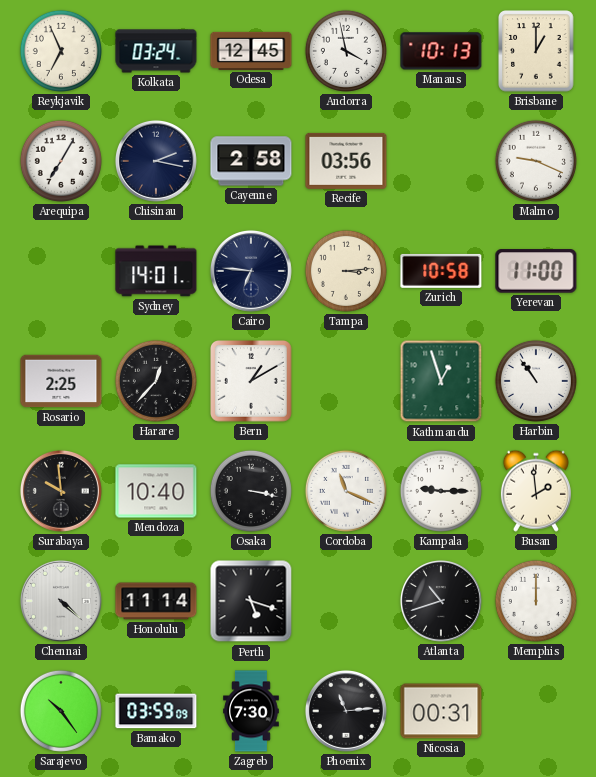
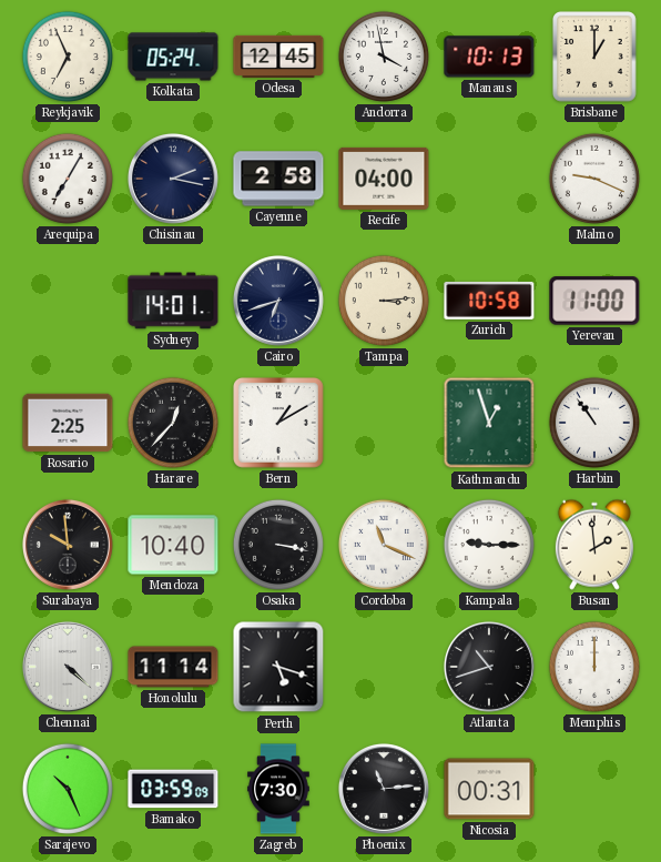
Kolkata: 03:24 -> 05:24 (173, 57)
Recife: 03:56 -> 04:00 (384, 179)
Cairo: 6:46 -> 6:42 (278, 301)
Sarajevo: 10:24 -> 10:26 (68, 789)
